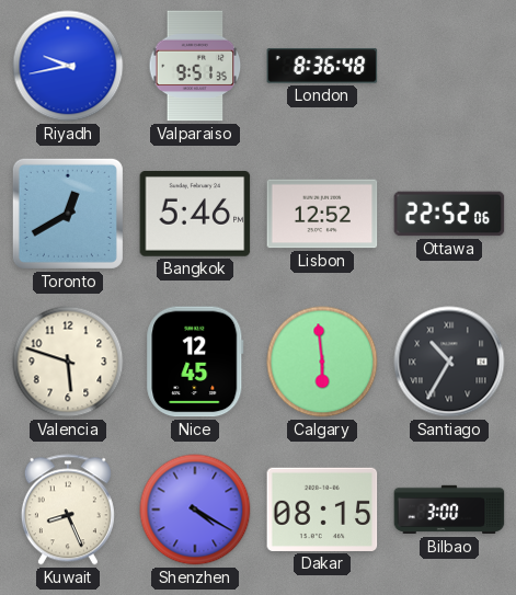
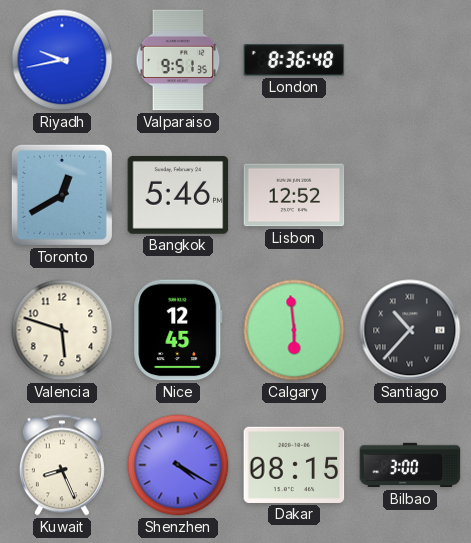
Ottawa: 22:52 -> none (449, 214)
Santiago: 10:35 -> 10:37 (410, 330)
